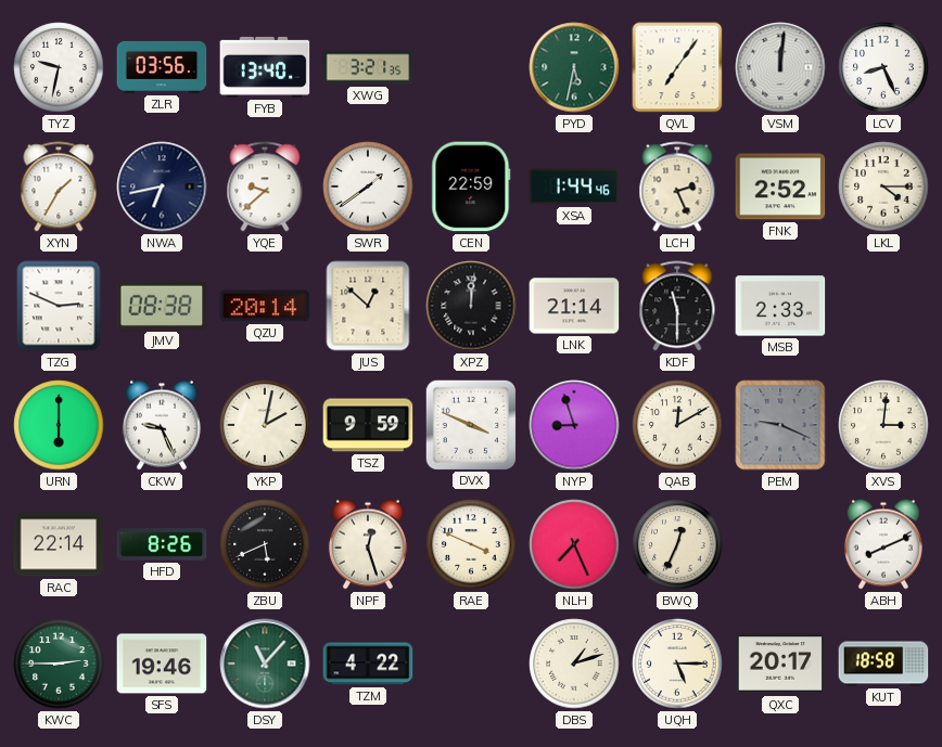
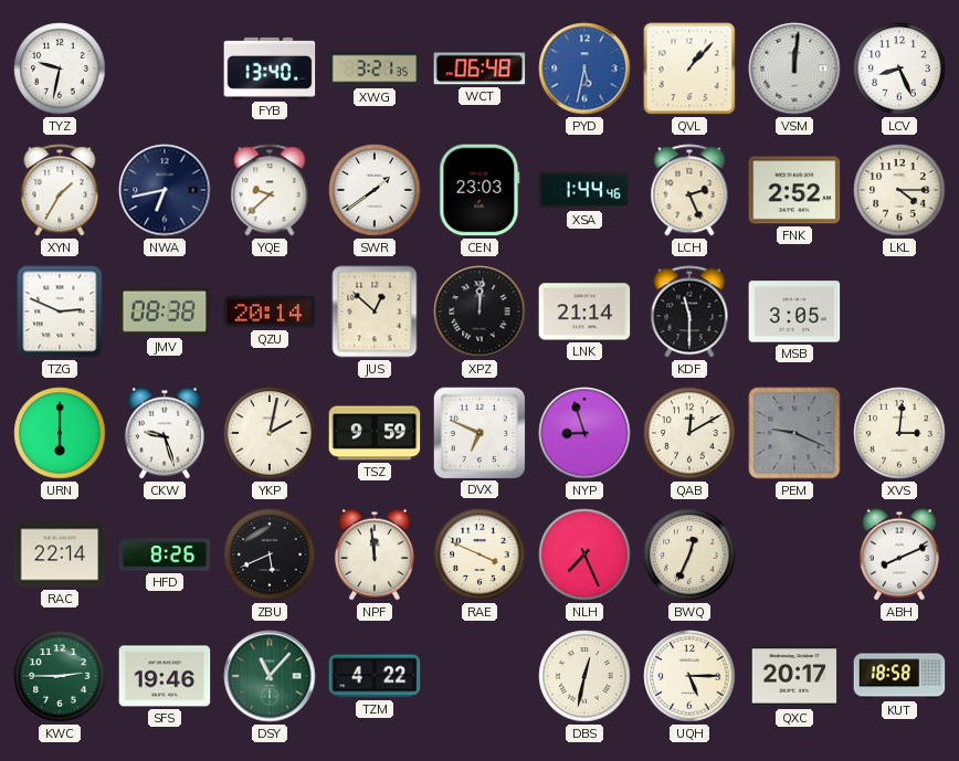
ZLR: 03:56 -> none (162, 67)
WCT: none -> 06:48 (479, 68)
PYD dial: green -> blue (584, 68)
QVL: 7:06 -> 1:07 (689, 68)
CEN: 22:59 -> 23:03 (479, 190)
MSB: 2:33 -> 3:05 (794, 311)
CKW: 9:26 -> 9:27 (165, 433)
DVX: 3:49 -> 6:49 (478, 432)
NPF: 12:27 -> 11:59 (375, 554)
DBS: 1:12 -> 12:32 (584, 676)
